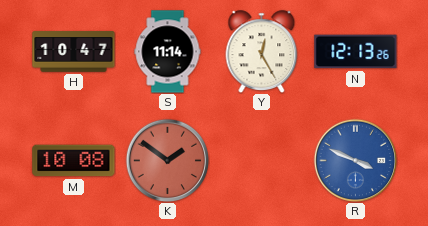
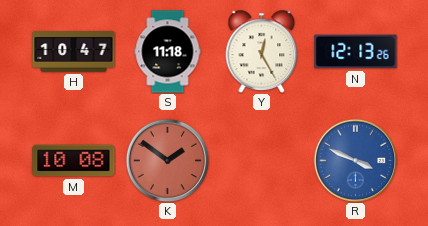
S: 11:14 -> 11:18 (168, 52)
